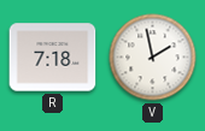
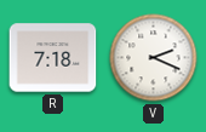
V: 1:58 -> 2:19 (154, 58)
